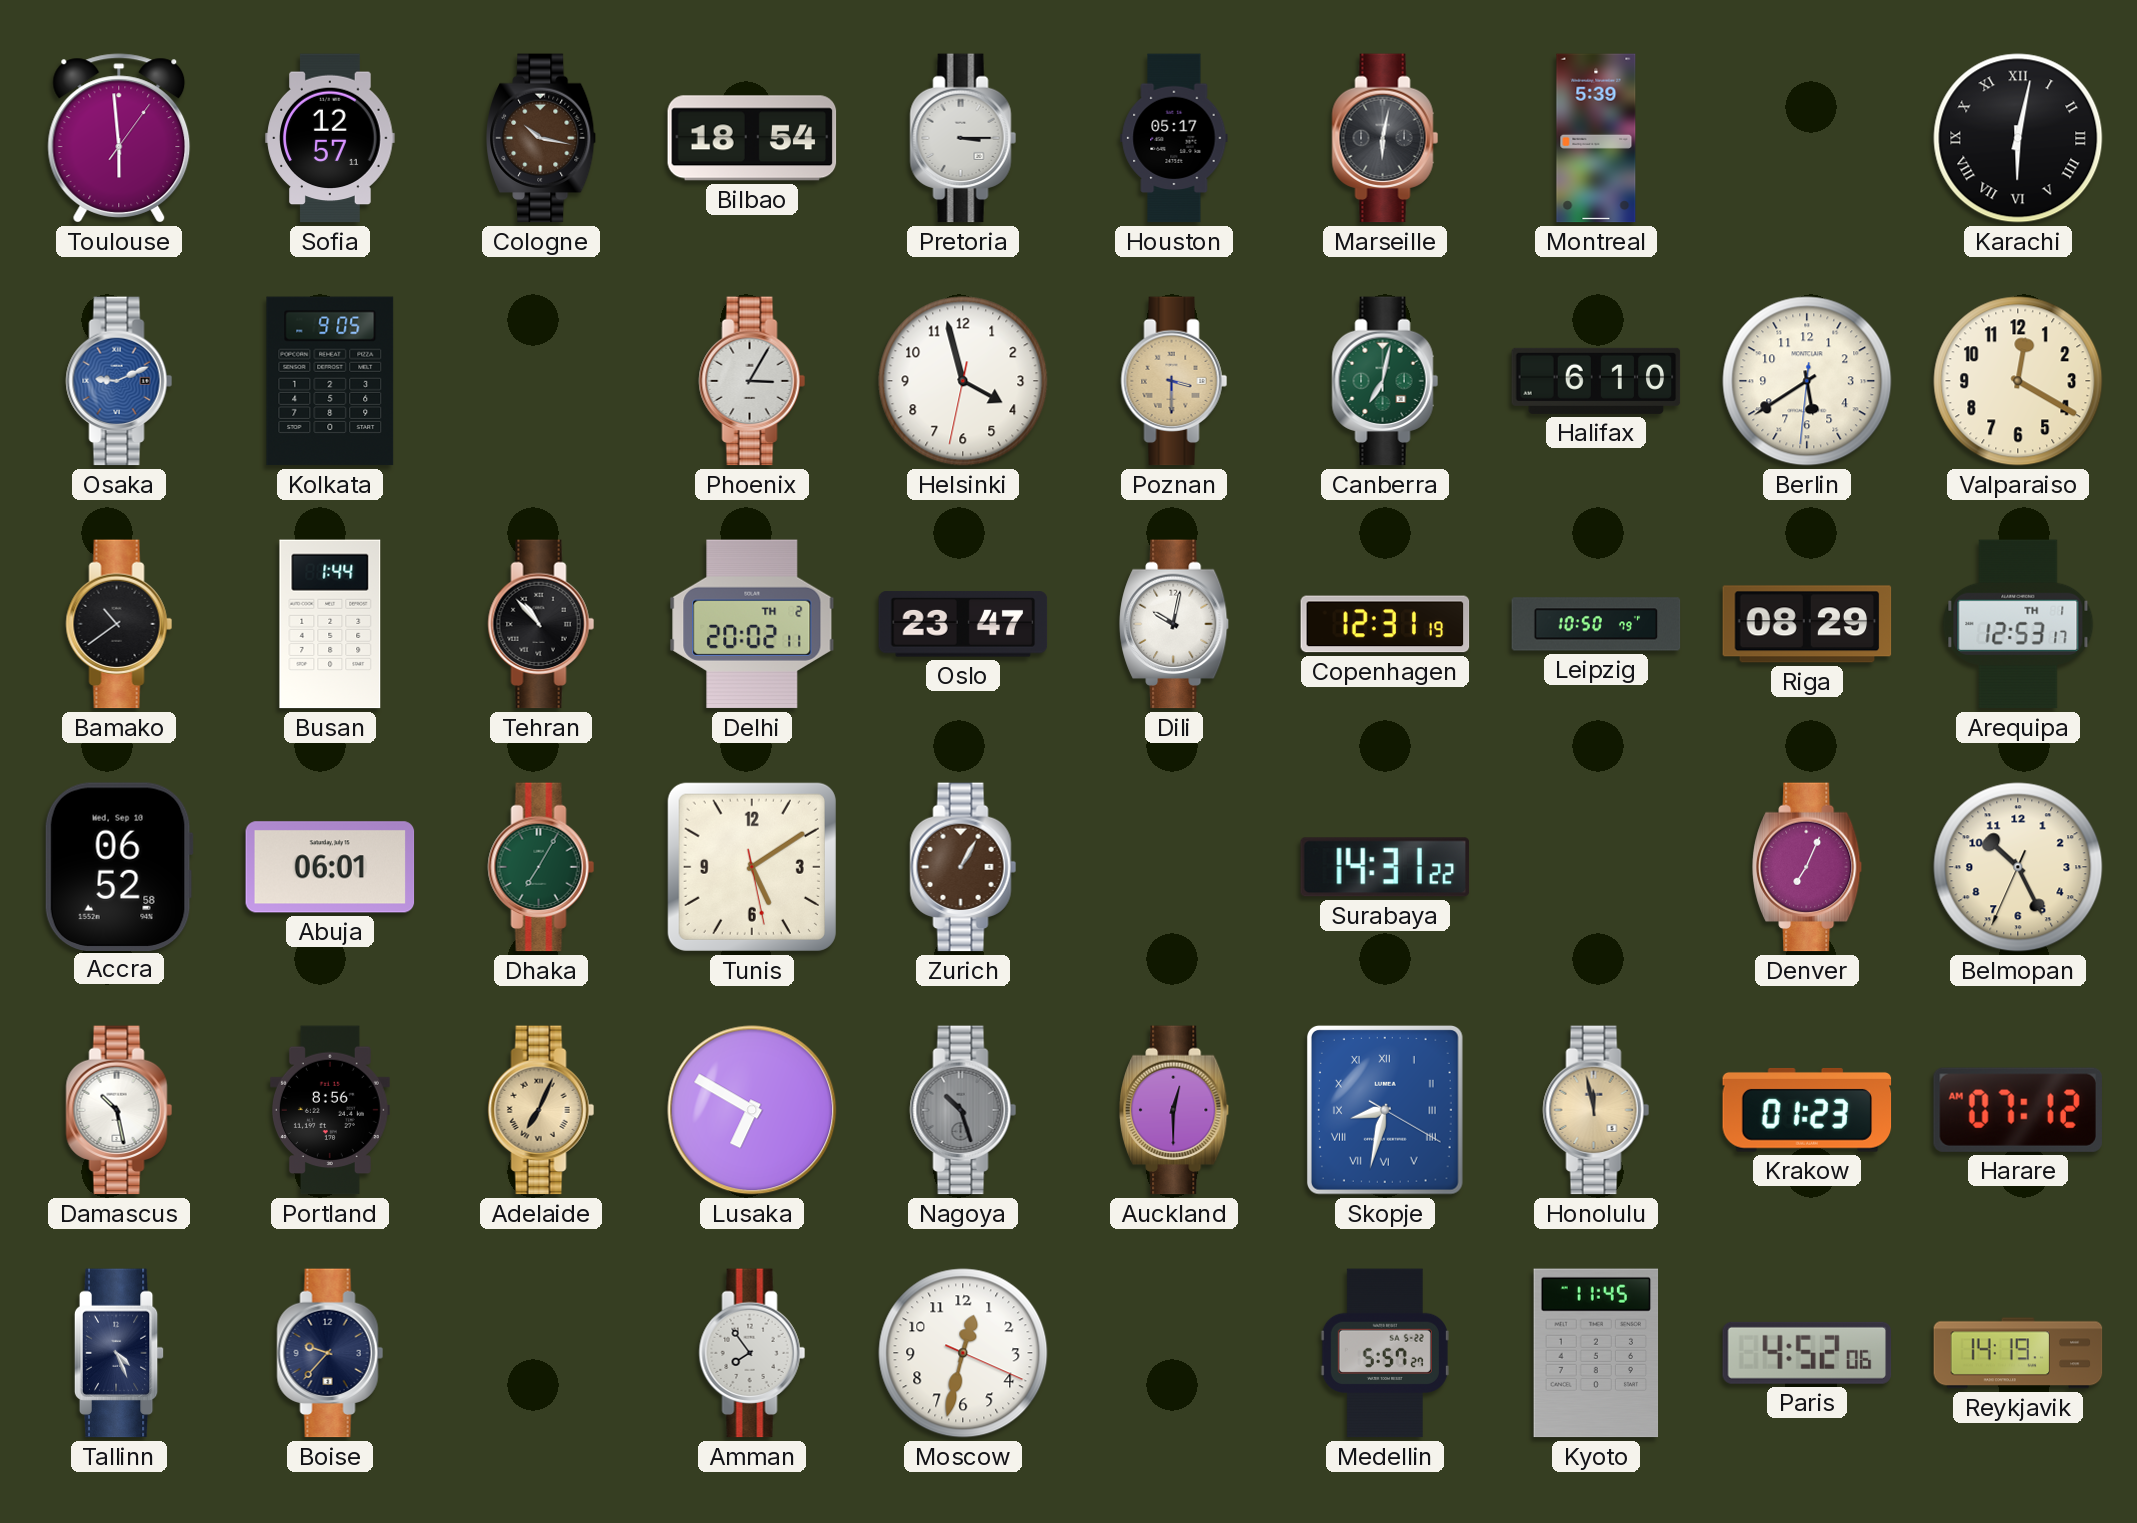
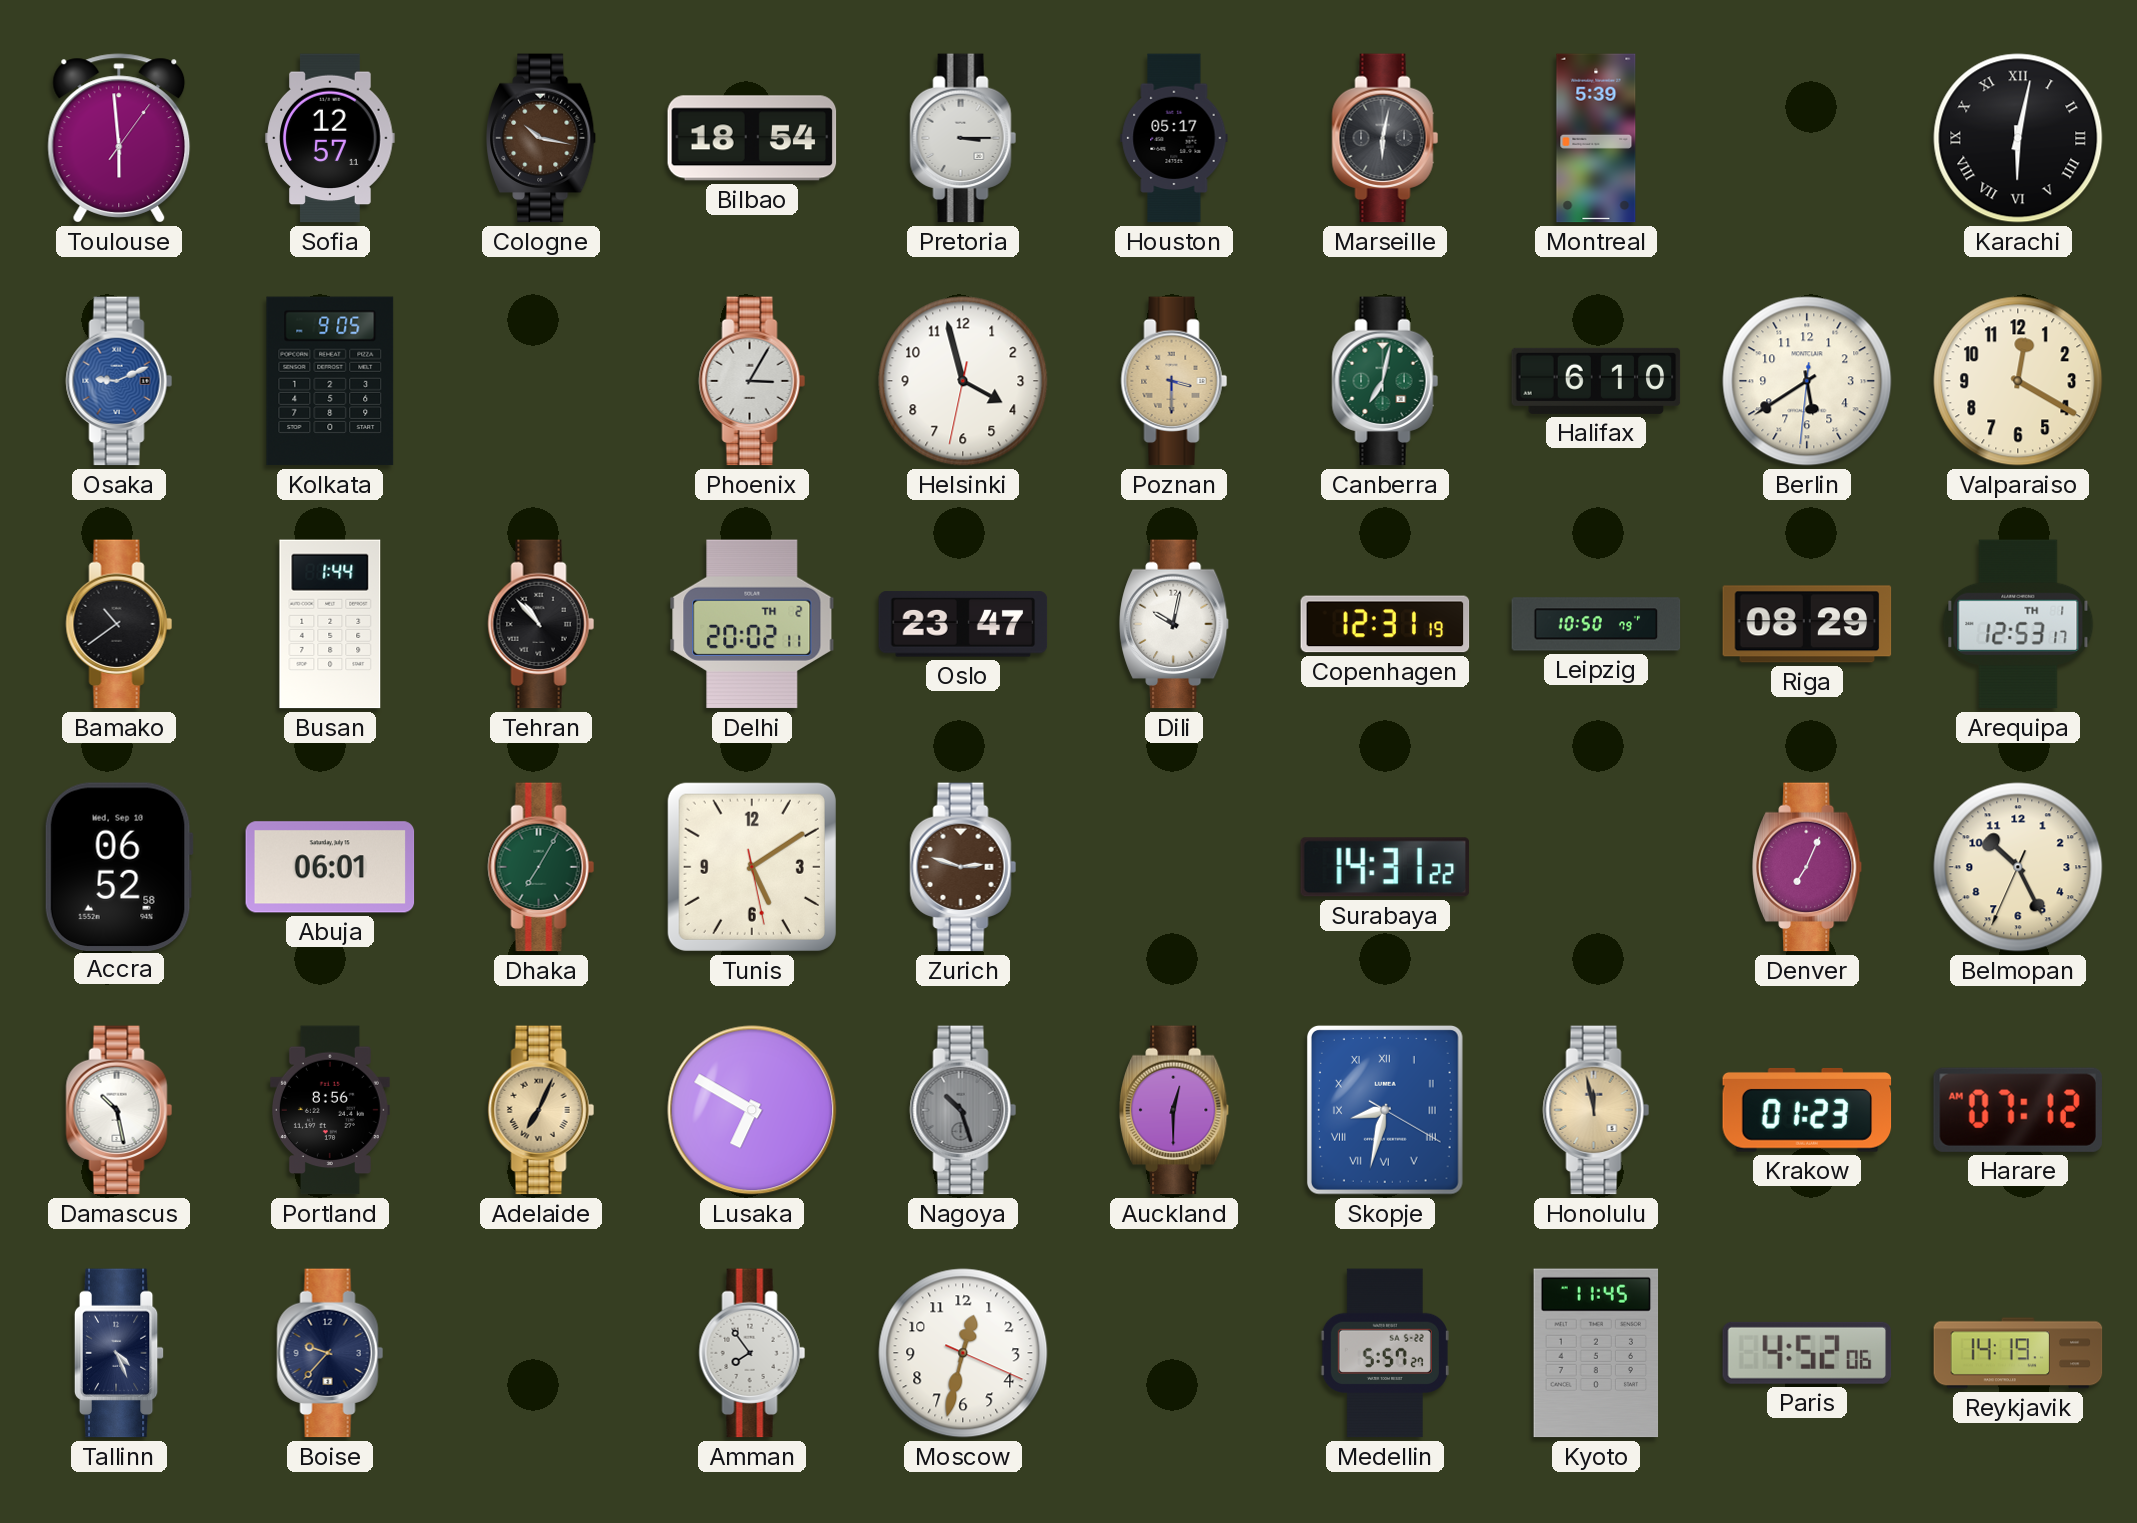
Zurich: 1:05 -> 2:48 (963, 867)
